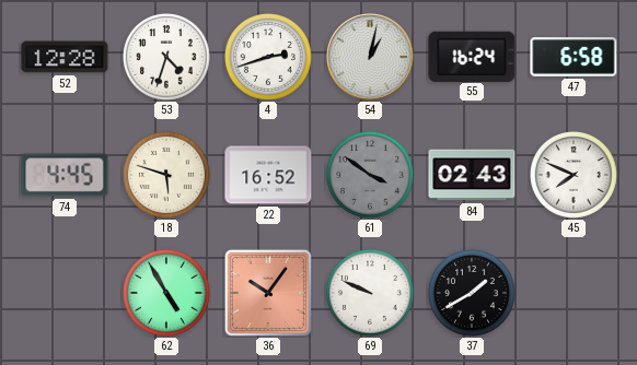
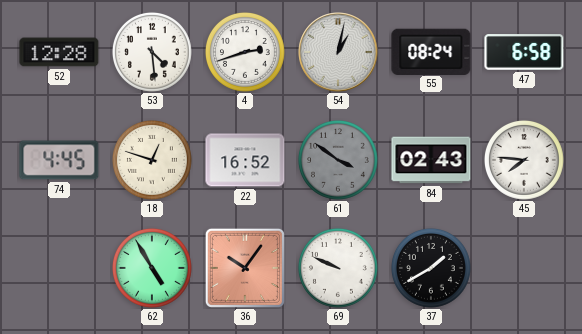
53: 4:33 -> 4:29 (152, 52)
55: 16:24 -> 08:24 (431, 51)
18: 5:48 -> 12:48 (152, 160)
45: 7:49 -> 7:46 (524, 160)
